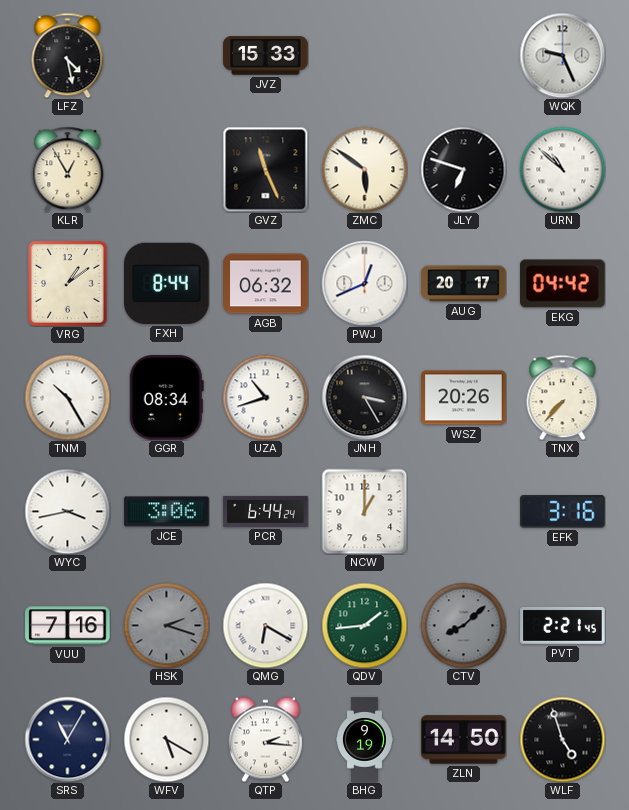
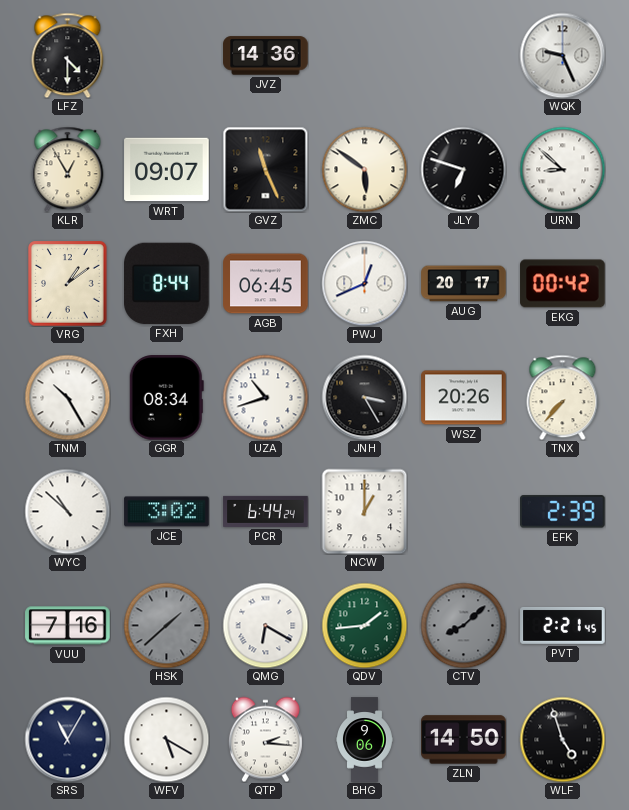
LFZ: 4:28 -> 4:30 (68, 55)
JVZ: 15:33 -> 14:36 (266, 56)
WRT: none -> 09:07 (167, 170)
URN: 10:52 -> 8:52 (562, 169)
AGB: 06:32 -> 06:45 (266, 284)
EKG: 04:42 -> 00:42 (563, 284)
WYC: 3:43 -> 10:52 (67, 511)
JCE: 3:06 -> 3:02 (167, 512)
EFK: 3:16 -> 2:39 (563, 512)
HSK: 2:18 -> 1:38 (166, 625)
BHG: 9:19 -> 9:06 (365, 740)
